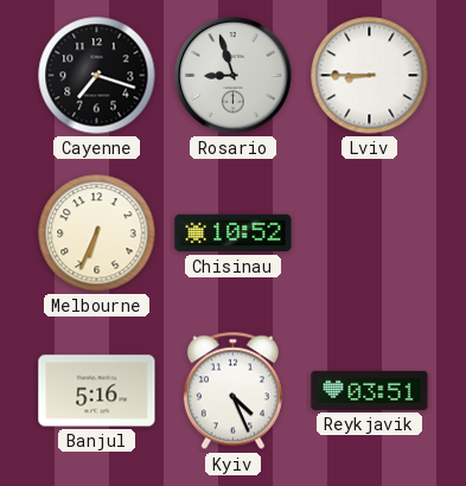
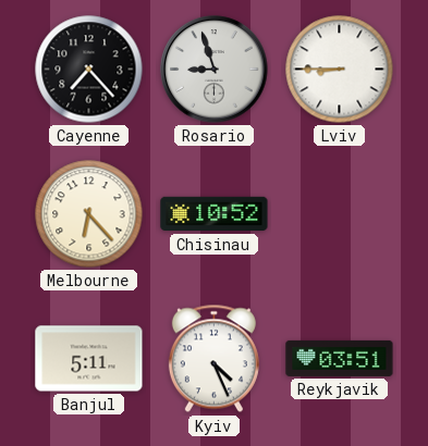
Cayenne: 7:18 -> 7:23 (89, 70)
Melbourne: 6:34 -> 6:23 (89, 214)
Banjul: 5:16 -> 5:11 (89, 359)
